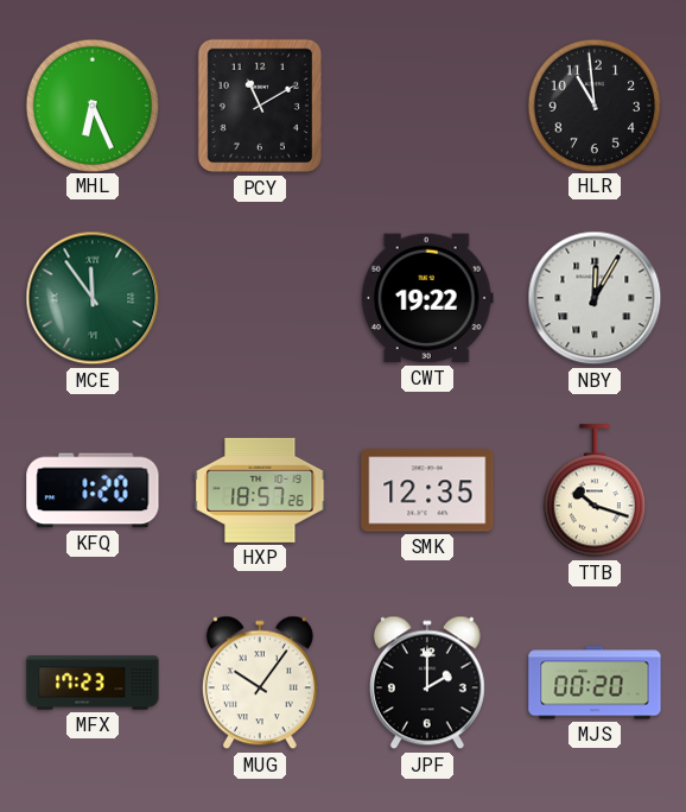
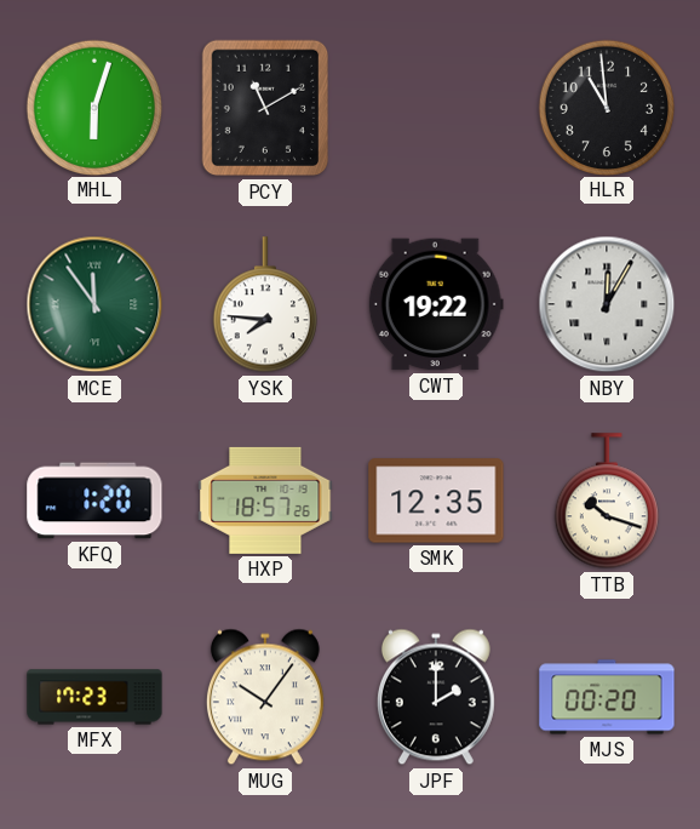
MHL: 6:26 -> 6:03 (94, 107)
YSK: none -> 7:46 (265, 305)
